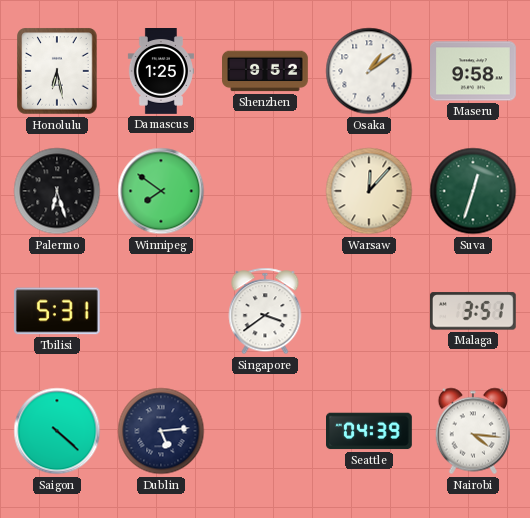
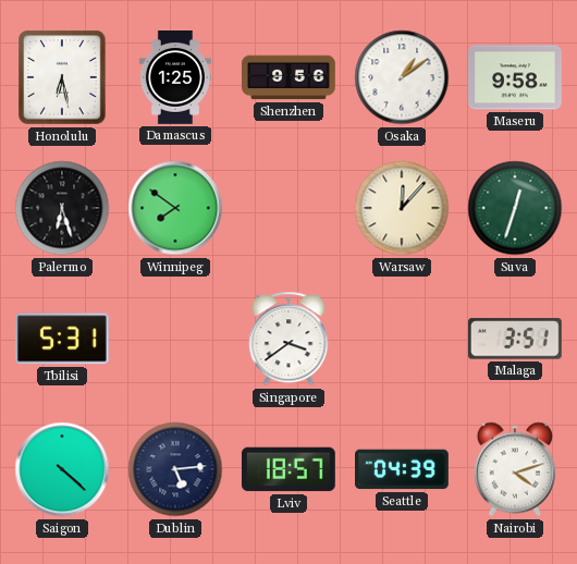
Shenzhen: 9:52 -> 9:56 (290, 77)
Lviv: none -> 18:57 (288, 469)
Nairobi: 4:16 -> 4:12 (515, 469)
